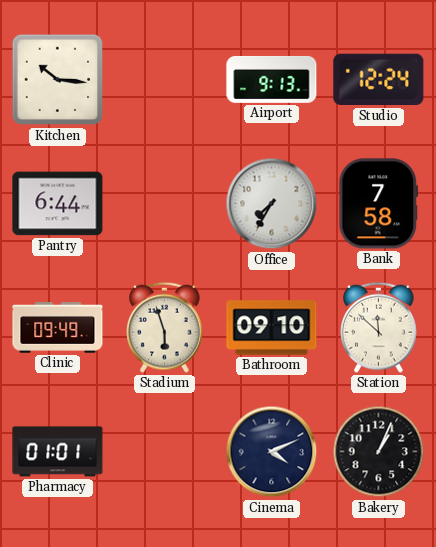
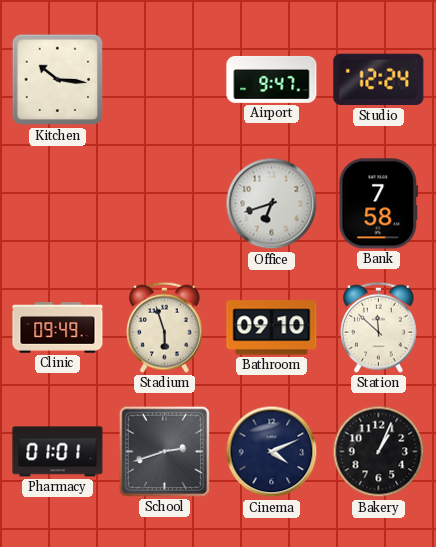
Airport: 9:13 -> 9:47 (272, 79)
Pantry: 6:44 -> none (58, 204)
Office: 7:35 -> 6:42 (272, 204)
School: none -> 2:42 (164, 451)
